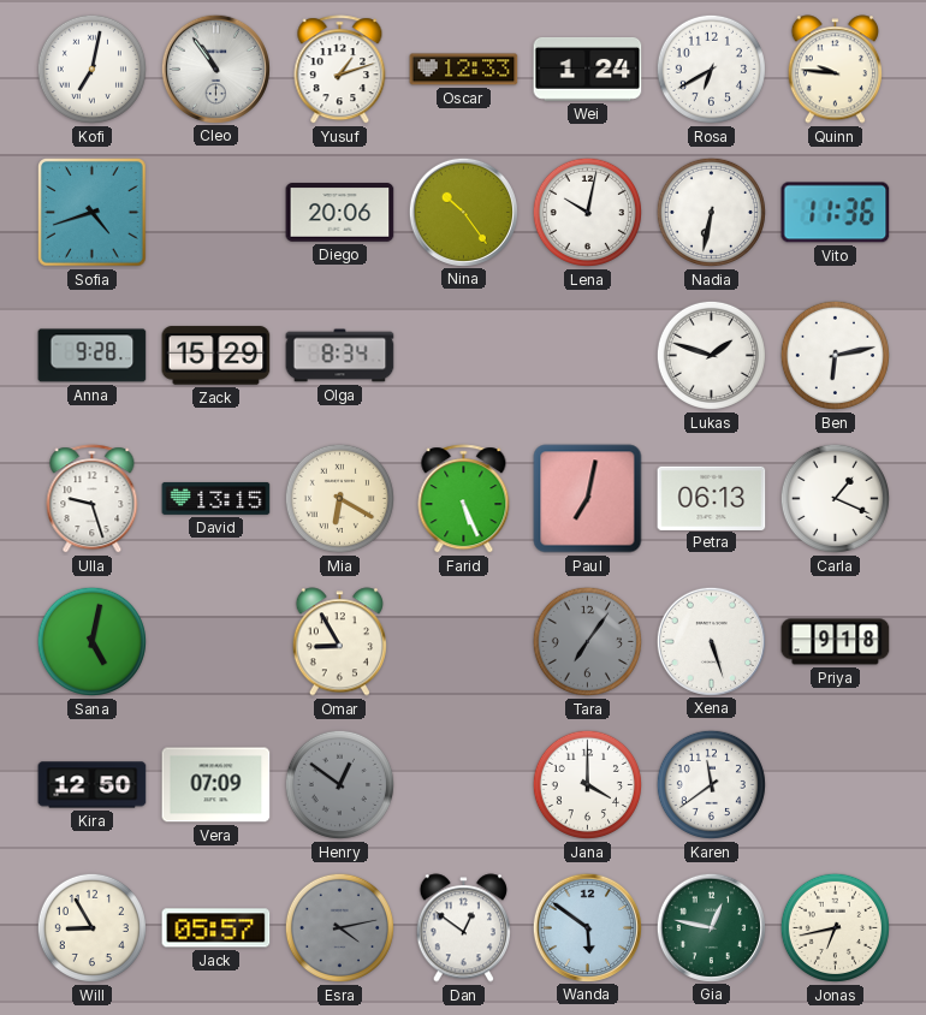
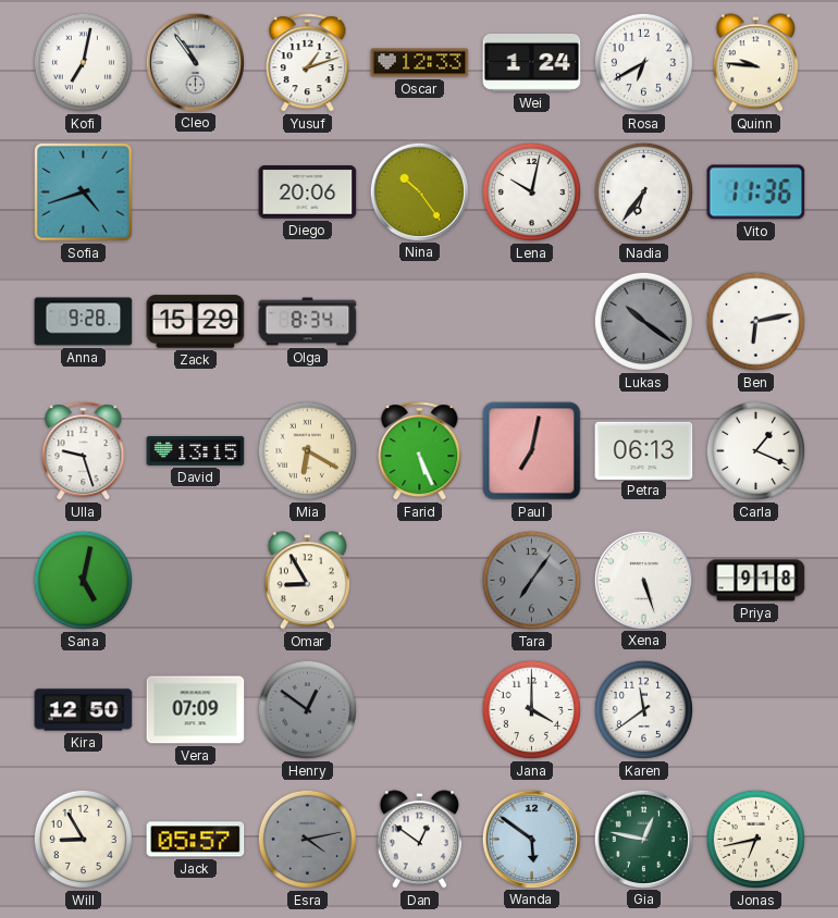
Nadia: 6:32 -> 6:36 (643, 191)
Lukas: 1:48 -> 10:21 (643, 321)
Lukas dial: white -> grey (643, 321)
